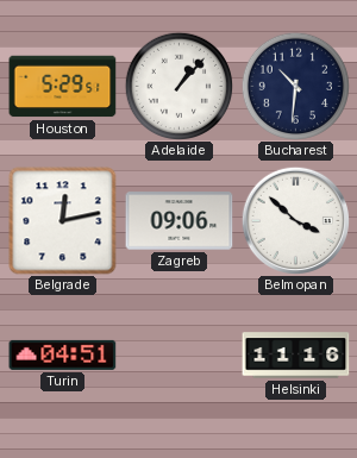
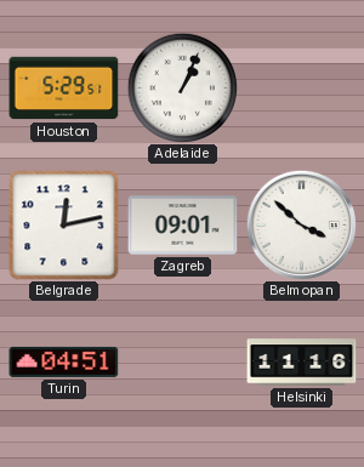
Adelaide: 1:07 -> 1:04 (182, 87)
Bucharest: 10:31 -> none (295, 86)
Zagreb: 09:06 -> 09:01 (183, 226)
